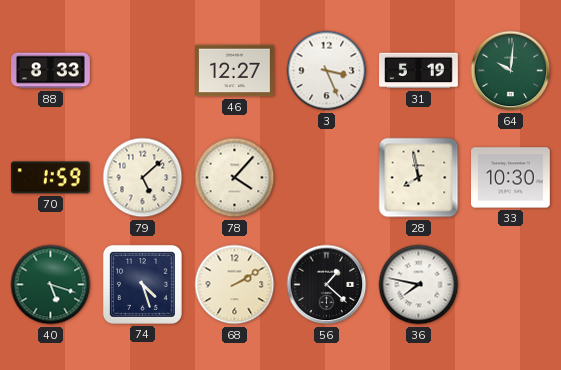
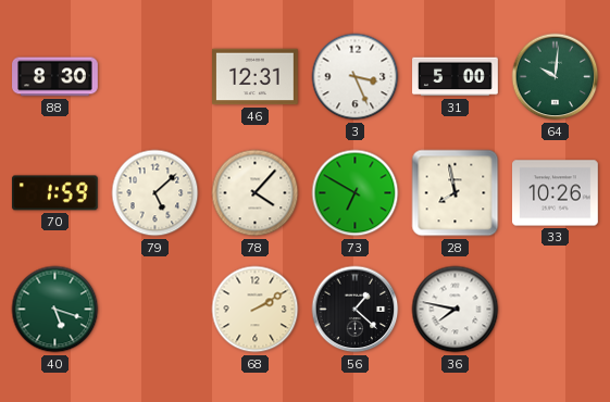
88: 8:33 -> 8:30 (55, 77)
46: 12:27 -> 12:31 (256, 77)
31: 5:19 -> 5:00 (456, 77)
73: none -> 6:50 (356, 193)
33: 10:30 -> 10:26 (556, 193)
74: 4:27 -> none (142, 284)
